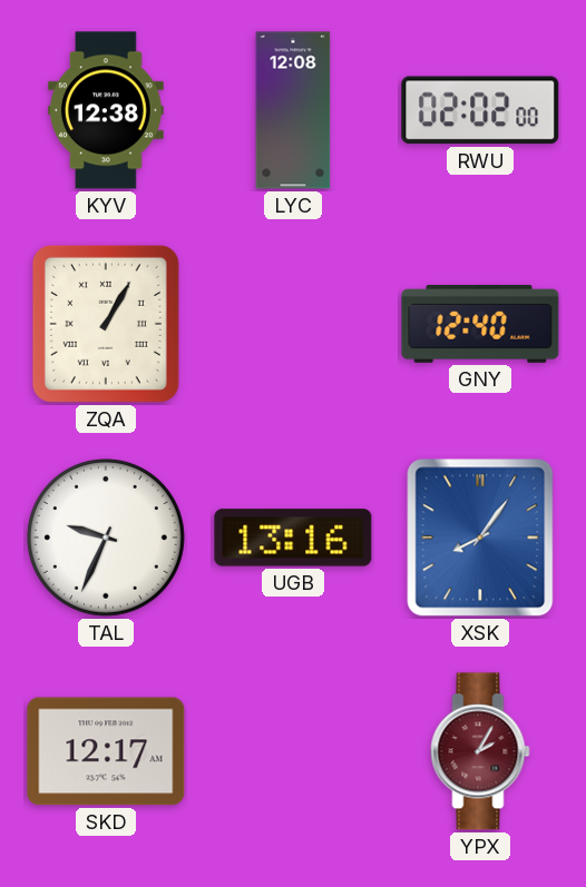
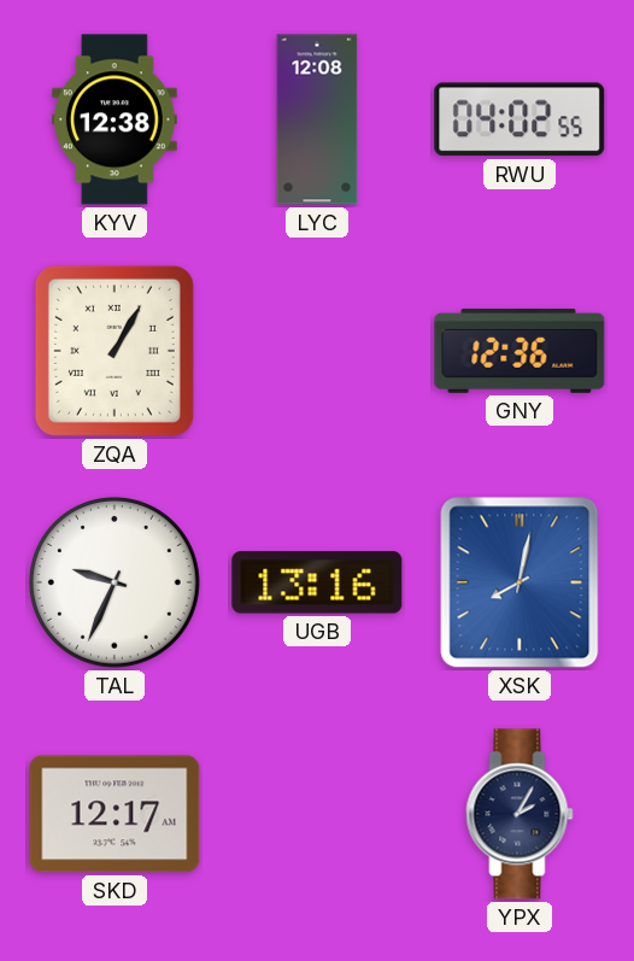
RWU: 02:02 -> 04:02 (519, 119)
GNY: 12:40 -> 12:36 (519, 351)
XSK: 8:06 -> 8:02 (519, 582)
YPX dial: burgundy -> navy (519, 814)
